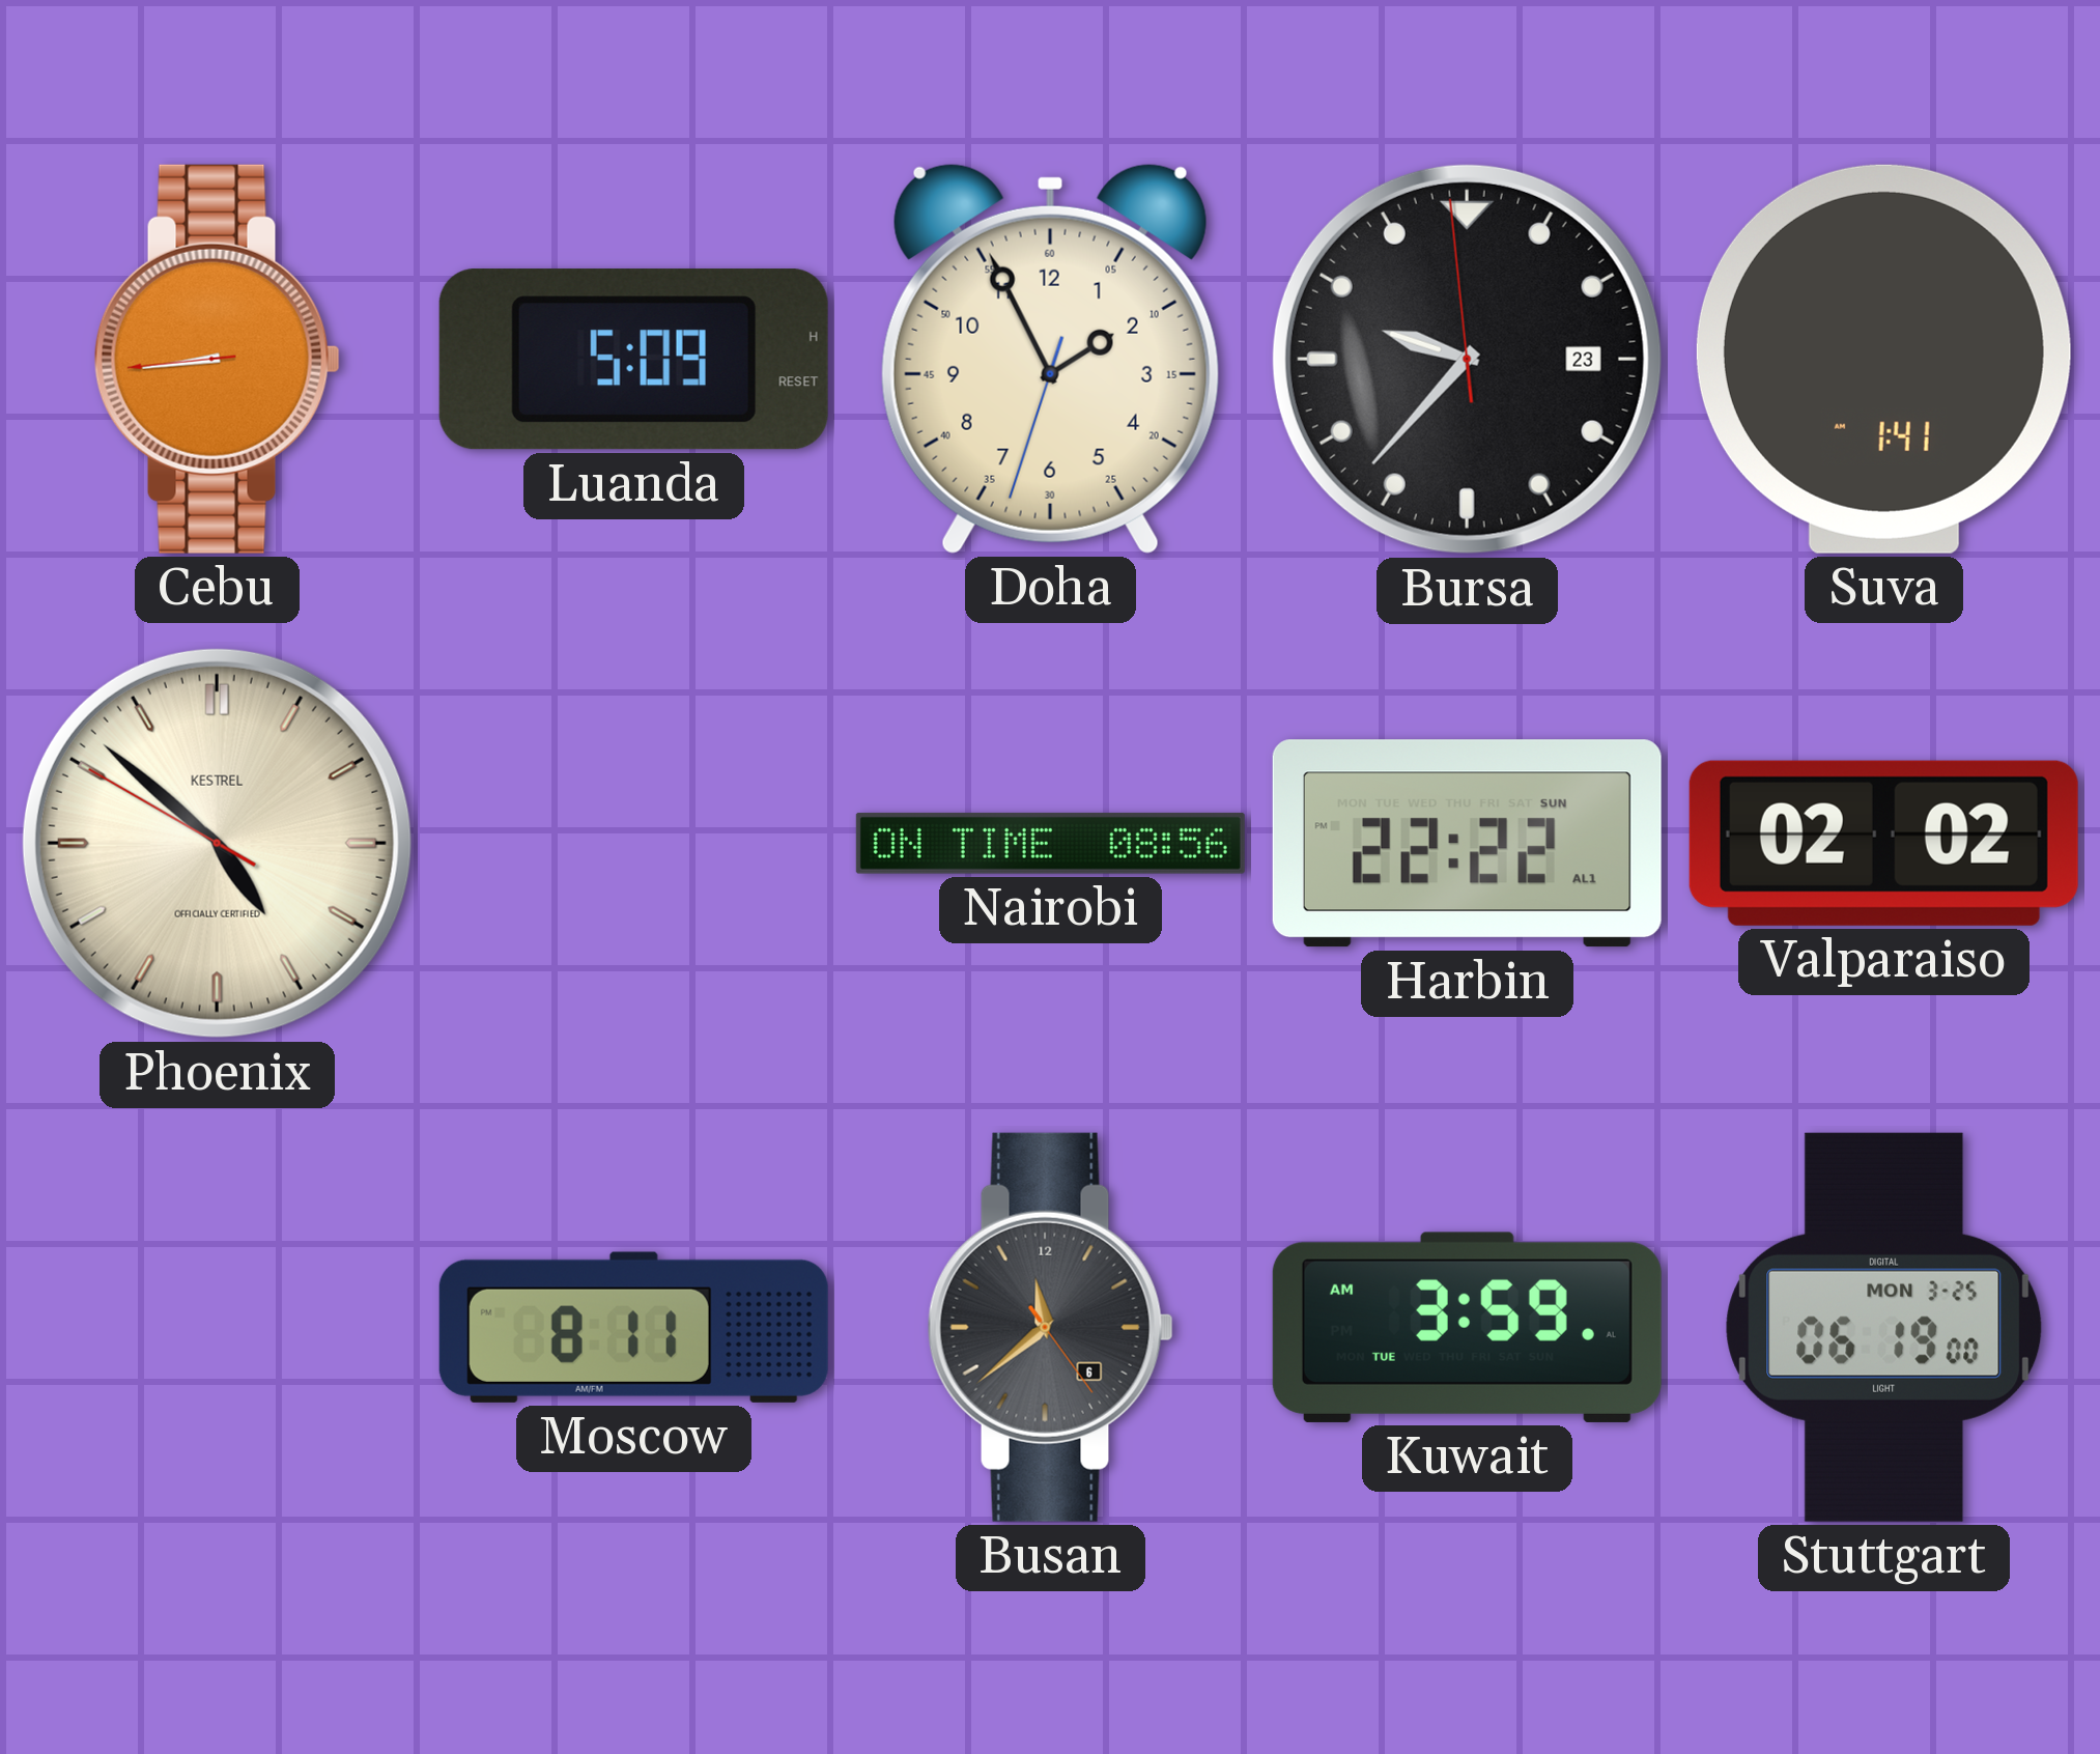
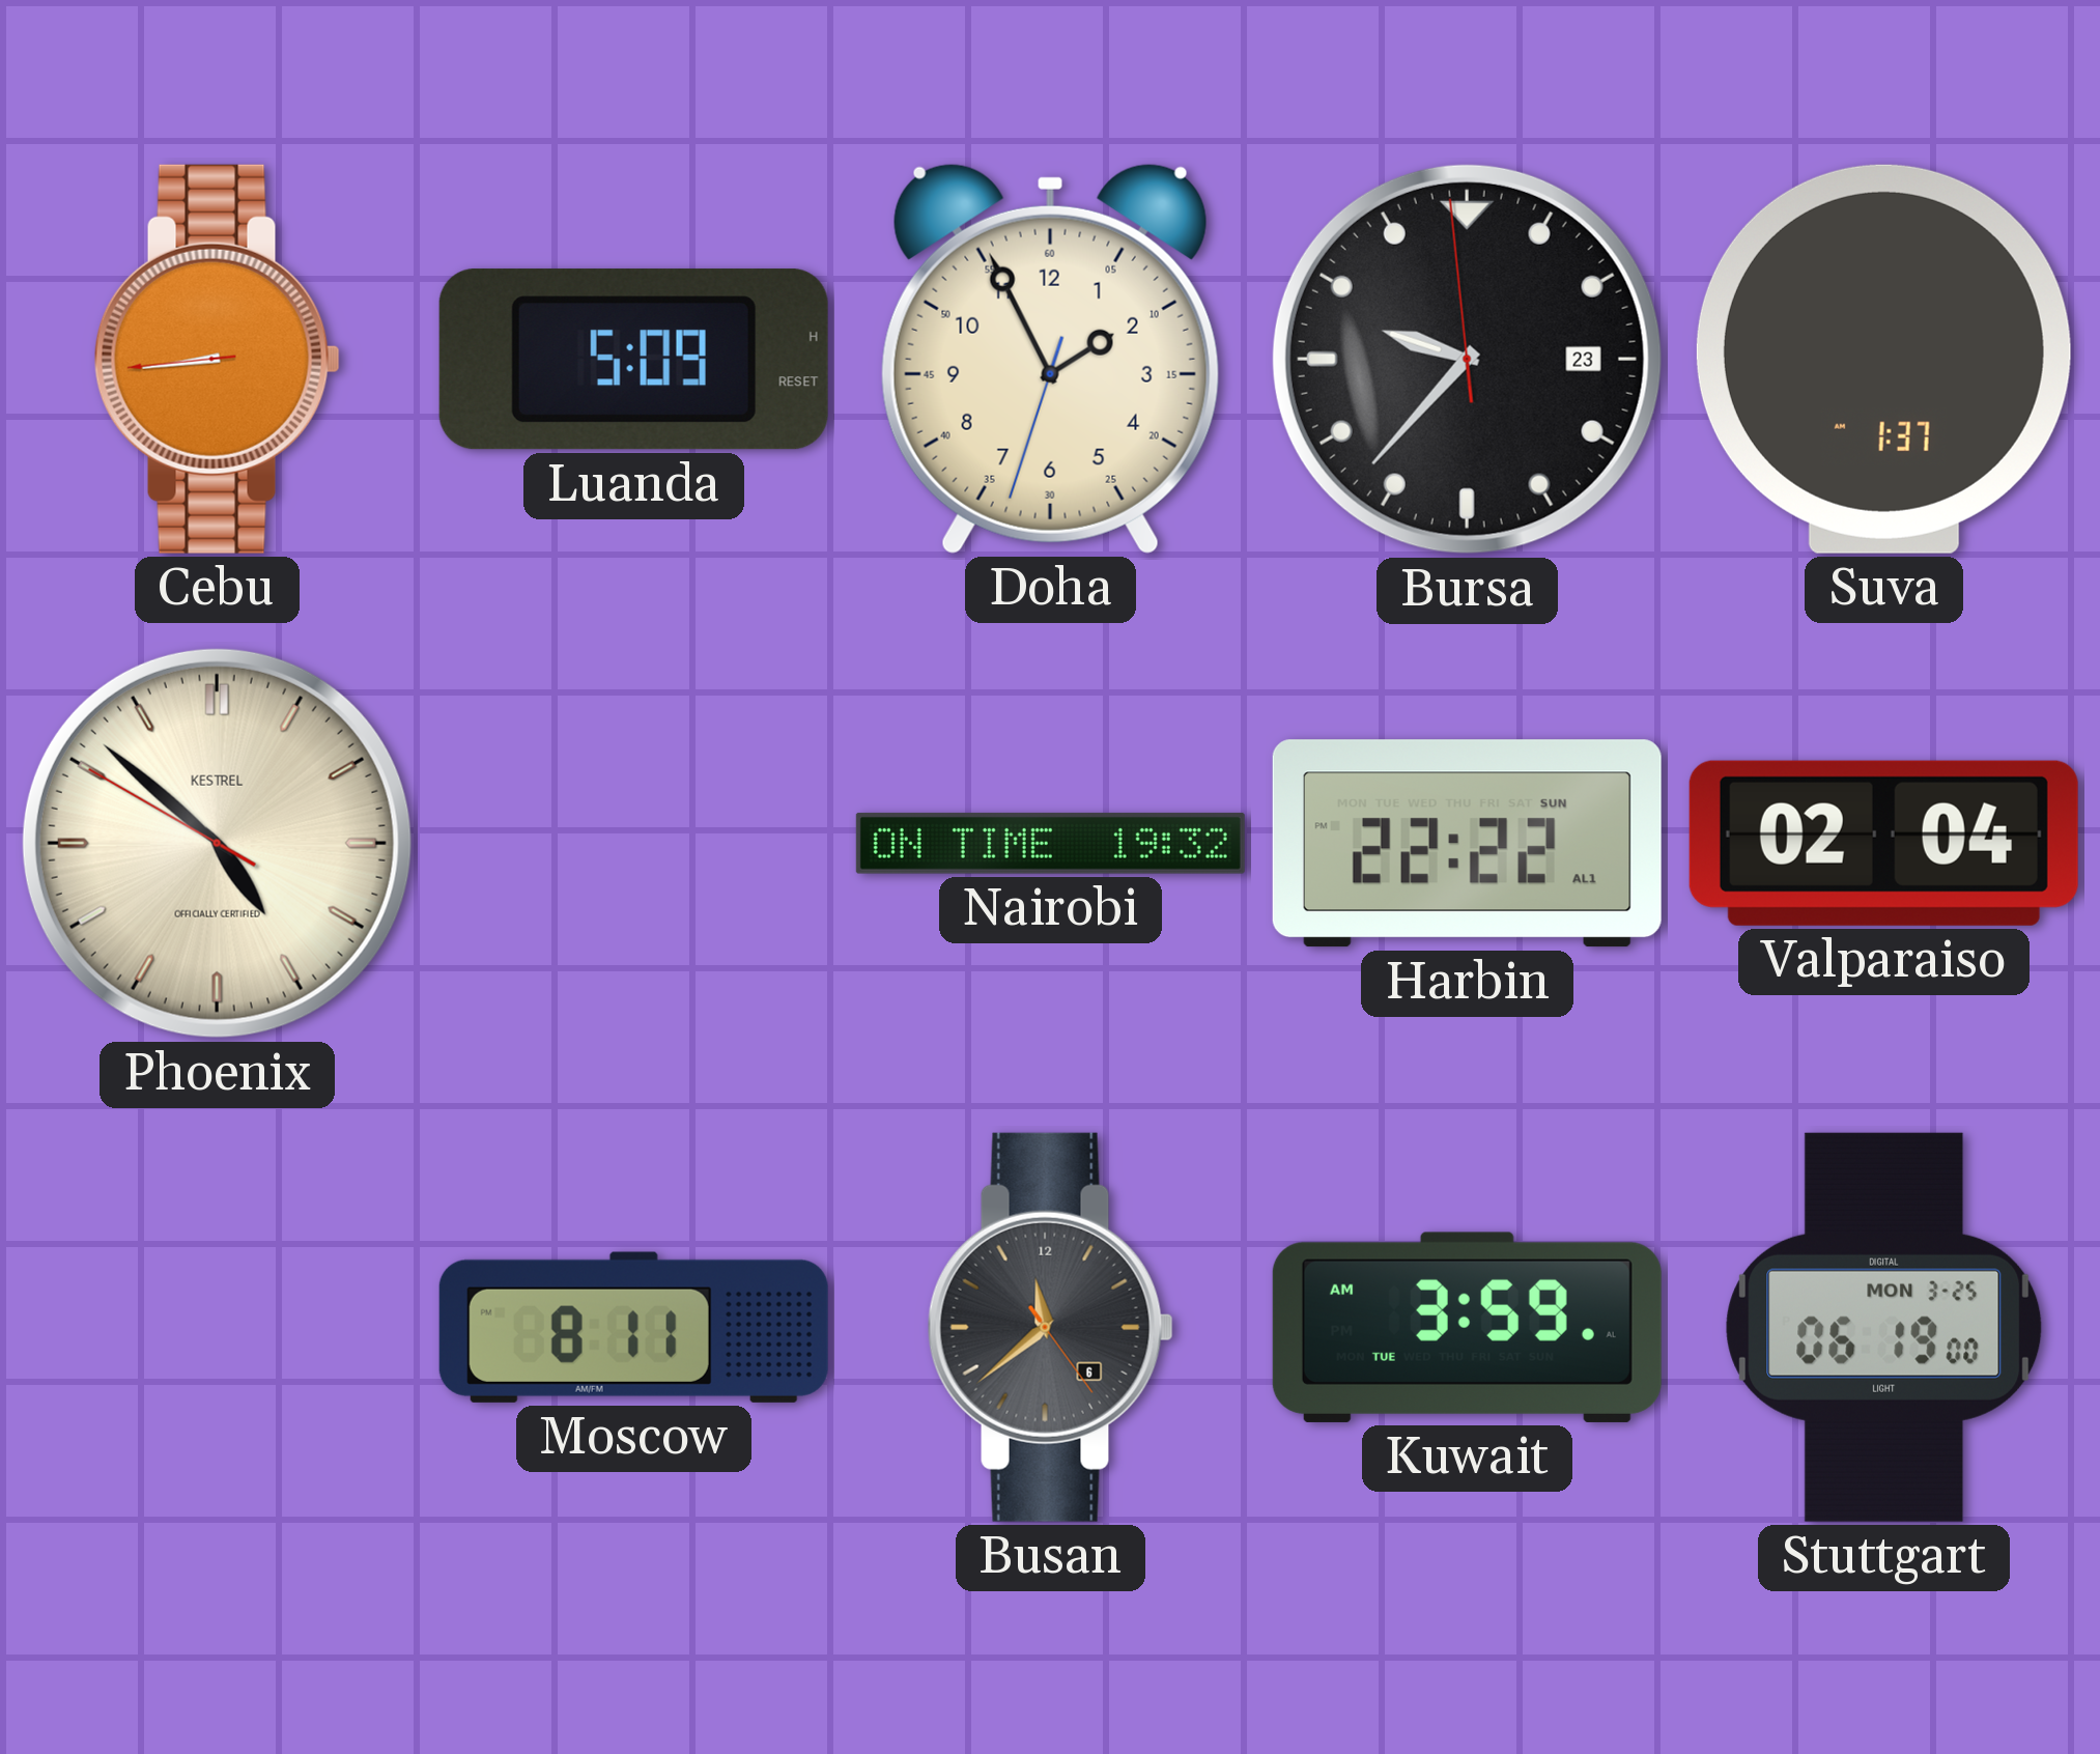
Suva: 1:41 -> 1:37 (1883, 359)
Nairobi: 08:56 -> 19:32 (1050, 843)
Valparaiso: 02:02 -> 02:04 (1883, 843)
